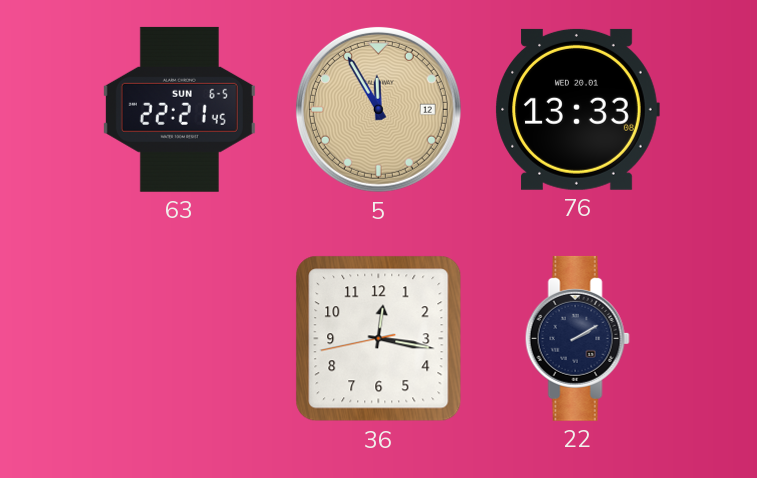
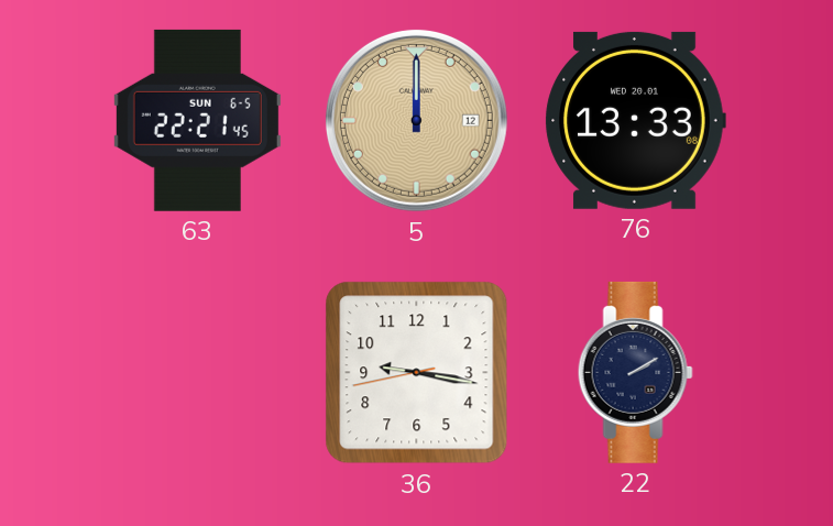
5: 11:55 -> 12:00 (416, 120)
36: 12:16 -> 9:16 (417, 373)
